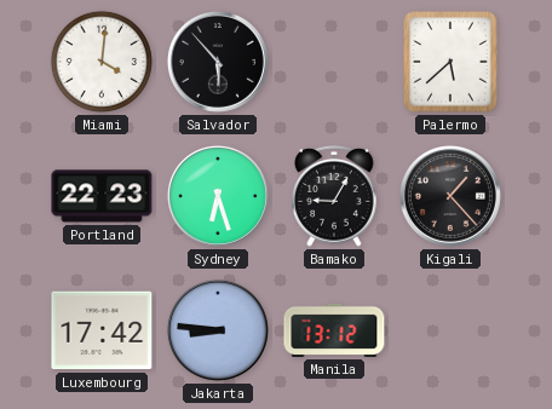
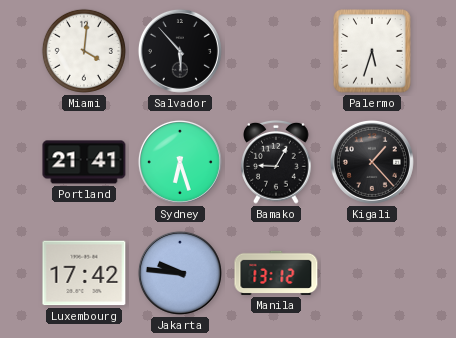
Palermo: 5:38 -> 5:33 (372, 51)
Portland: 22:23 -> 21:41 (84, 162)
Jakarta: 8:46 -> 9:46 (180, 273)
